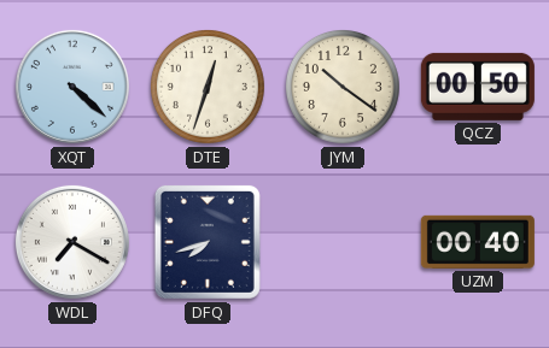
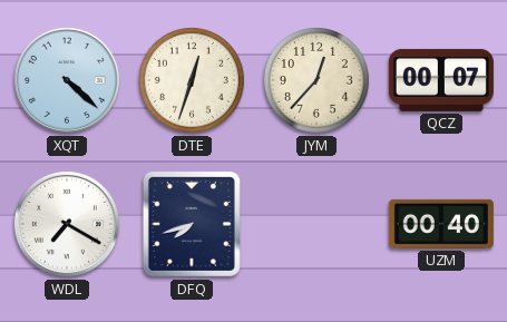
JYM: 10:21 -> 12:37 (316, 80)
QCZ: 00:50 -> 00:07 (441, 80)
